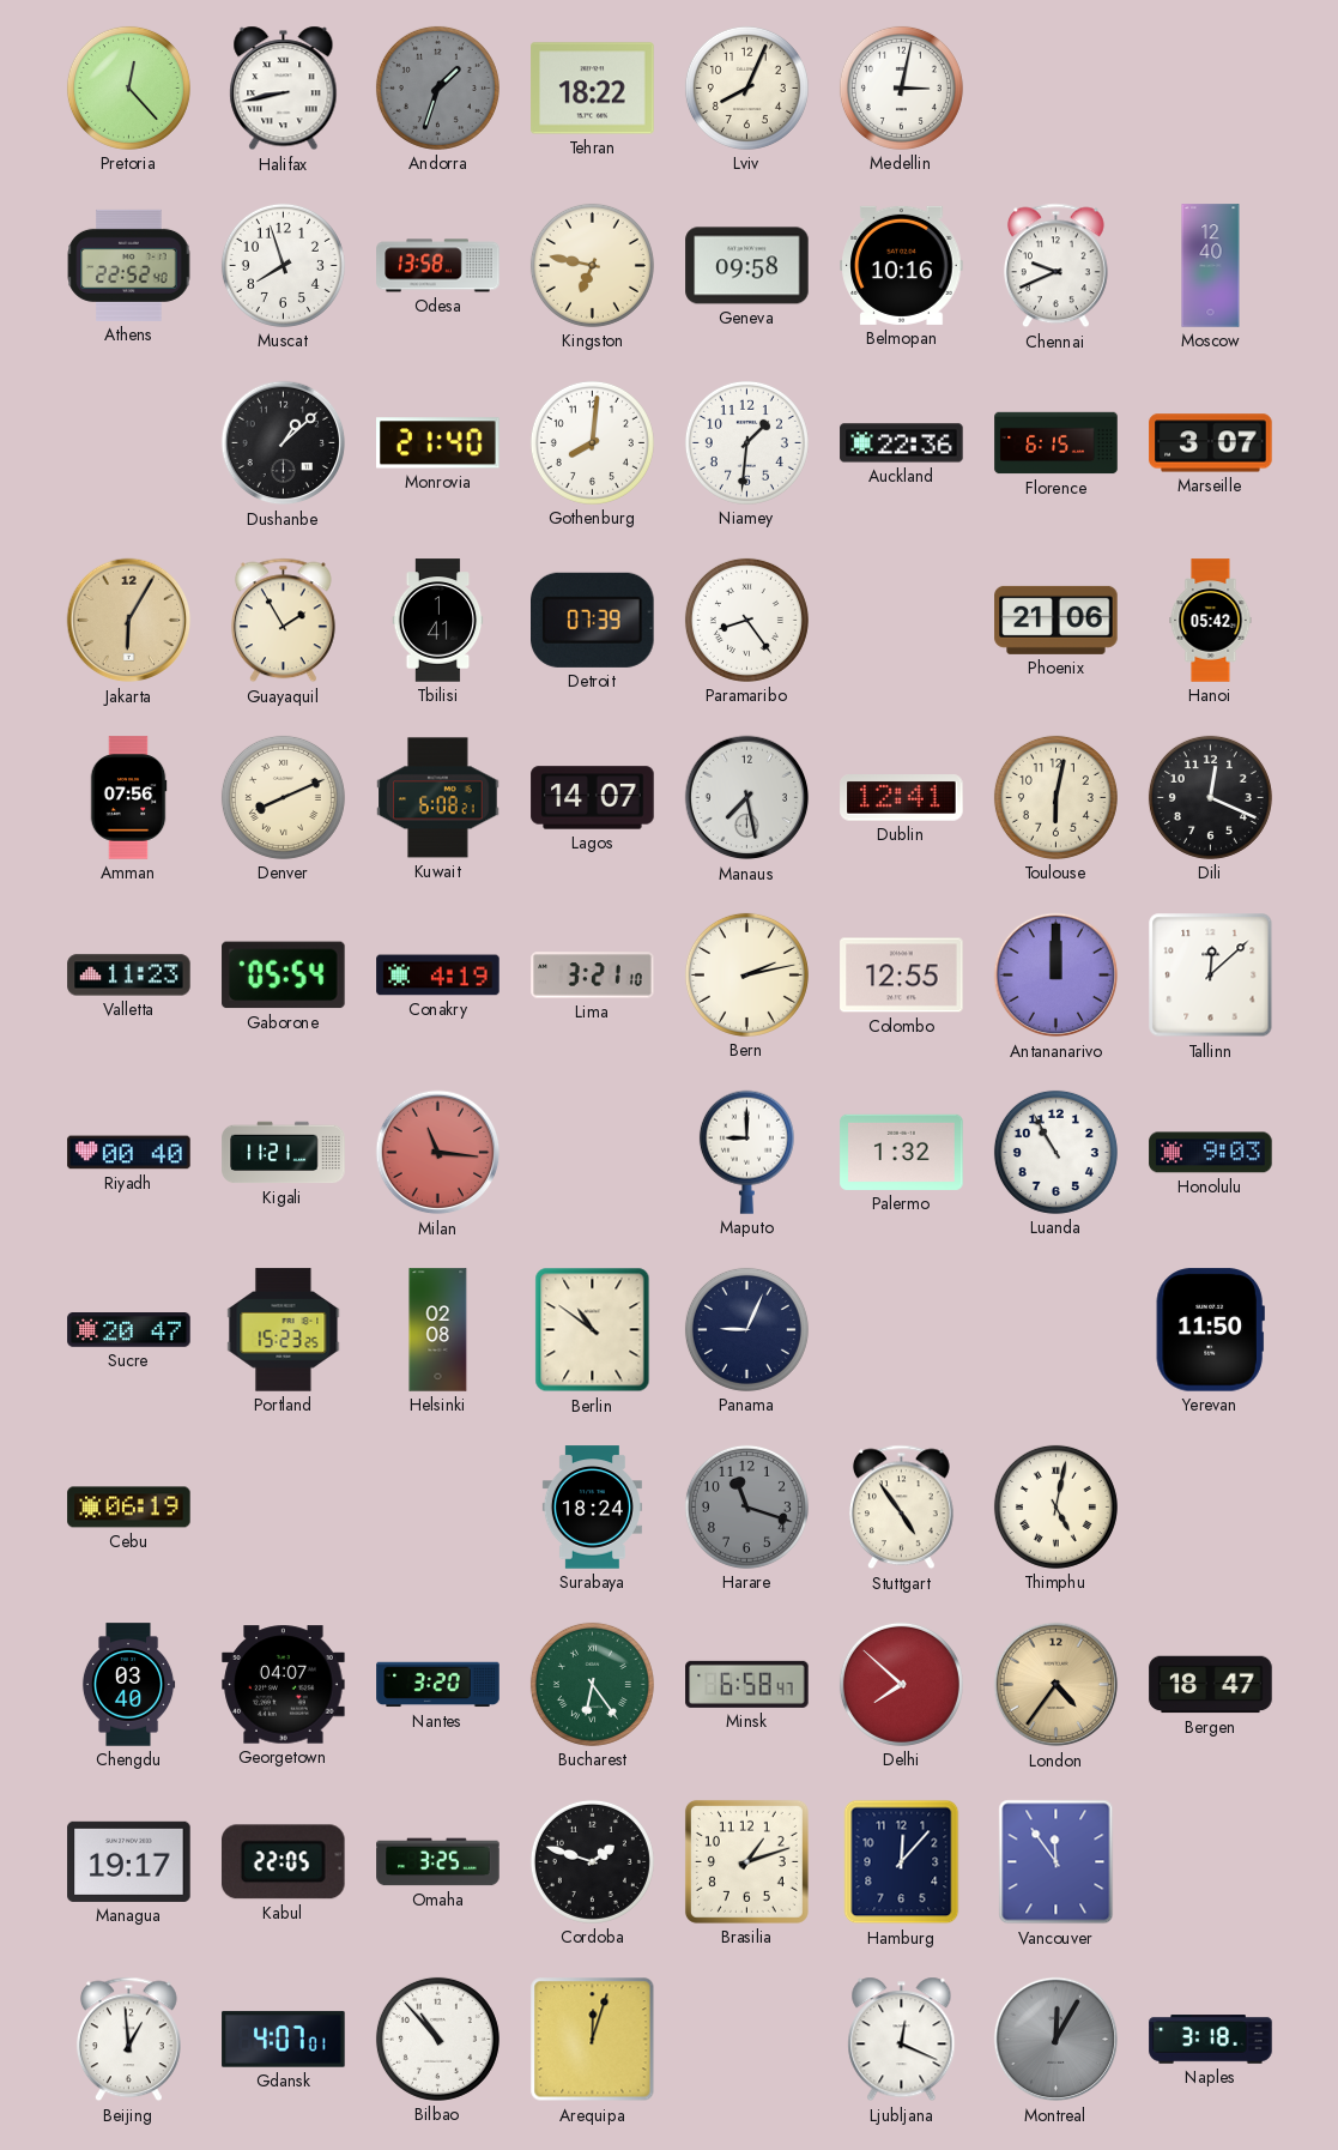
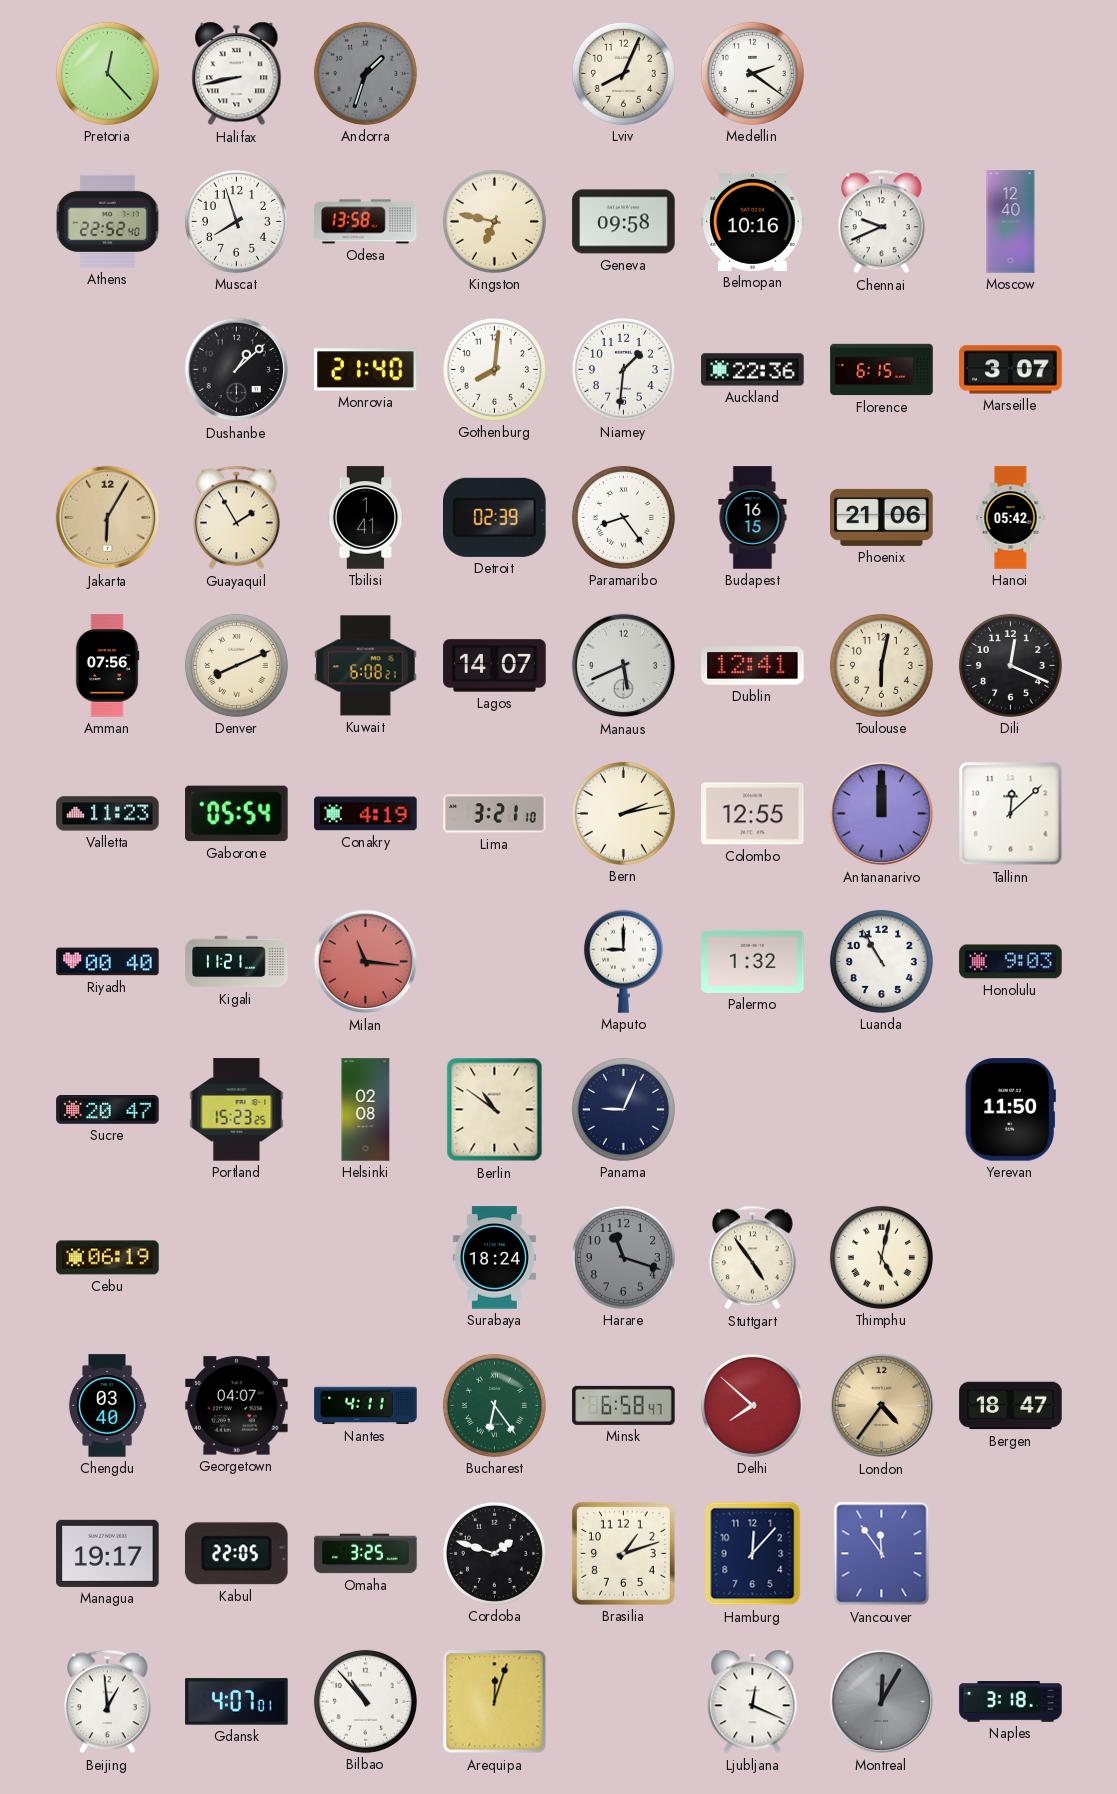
Tehran: 18:22 -> none (593, 89)
Medellin: 3:02 -> 2:21 (752, 73)
Detroit: 07:39 -> 02:39 (495, 517)
Budapest: none -> 16:15 (753, 518)
Manaus: 7:28 -> 5:41 (624, 666)
Nantes: 3:20 -> 4:11 (366, 1406)
